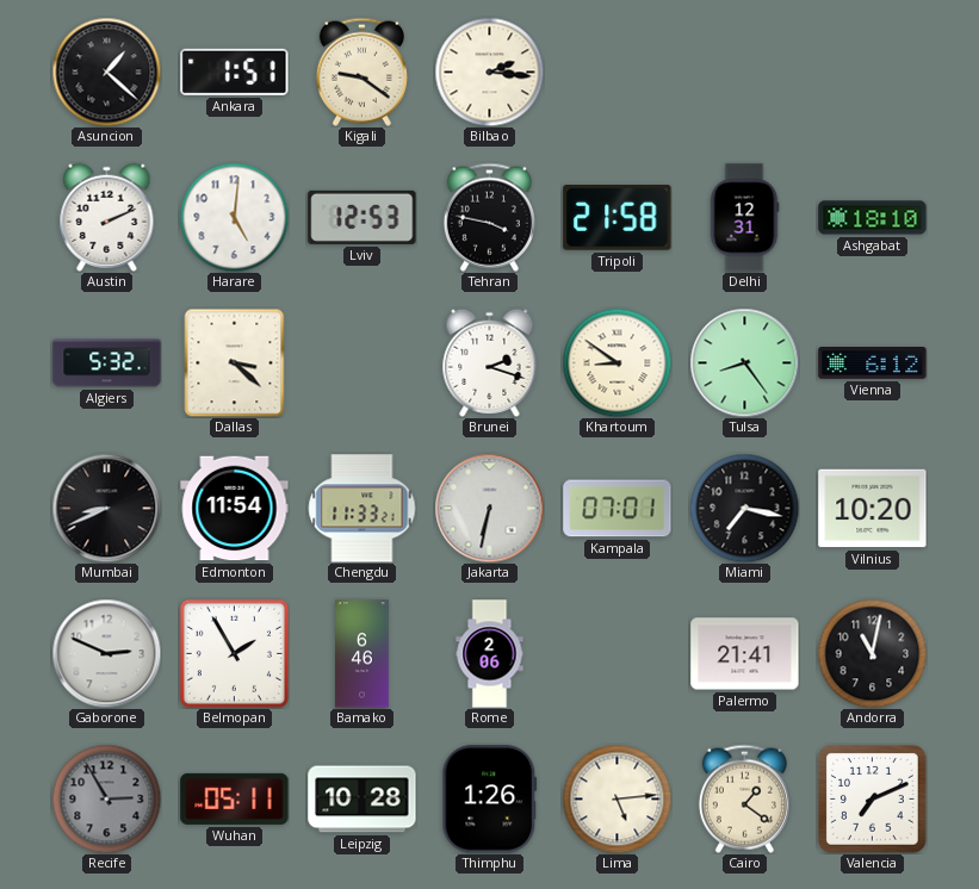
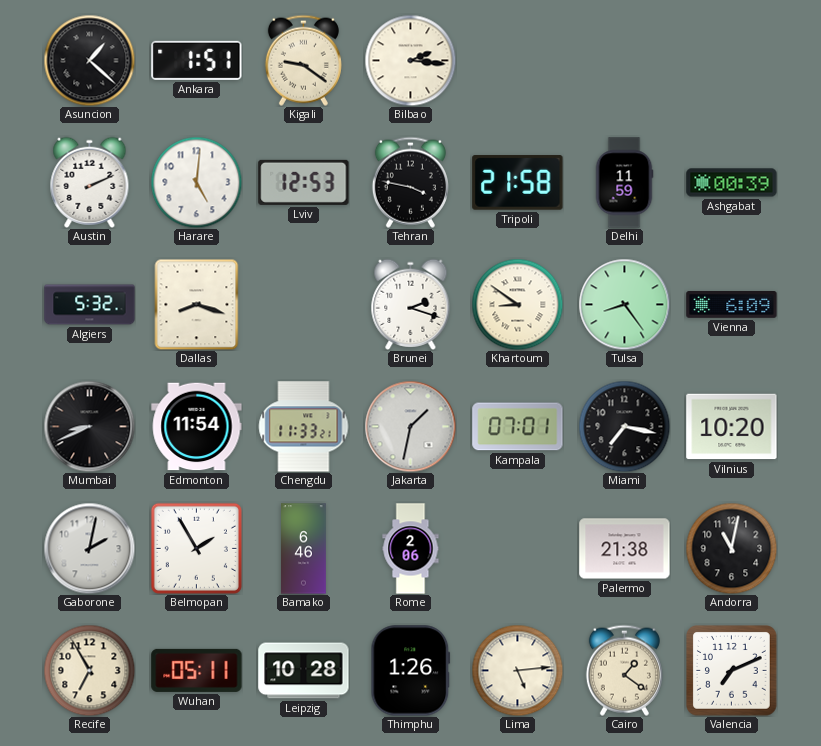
Delhi: 12:31 -> 11:59 (624, 183)
Ashgabat: 18:10 -> 00:39 (732, 183)
Dallas: 3:22 -> 8:18 (197, 304)
Vienna: 6:12 -> 6:09 (732, 305)
Jakarta: 6:32 -> 1:32 (410, 426)
Gaborone: 2:49 -> 2:02 (89, 548)
Palermo: 21:41 -> 21:38 (625, 549)
Recife: 2:55 -> 6:55 (89, 670)
Recife dial: grey -> cream (89, 670)
